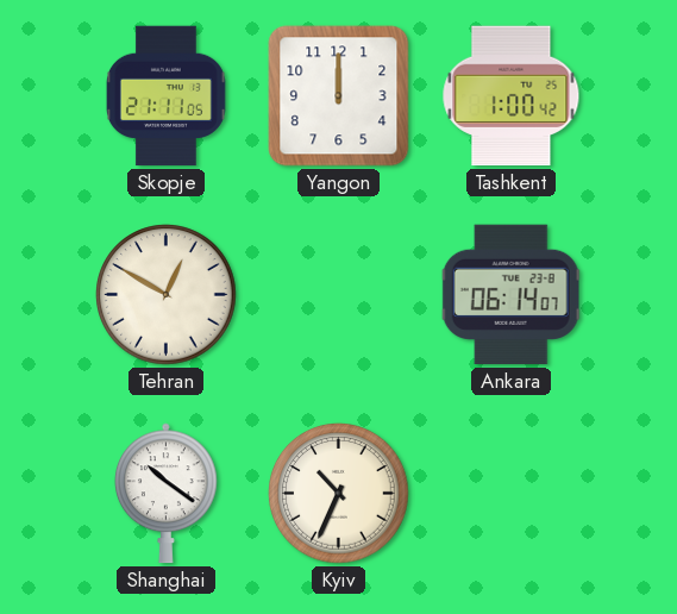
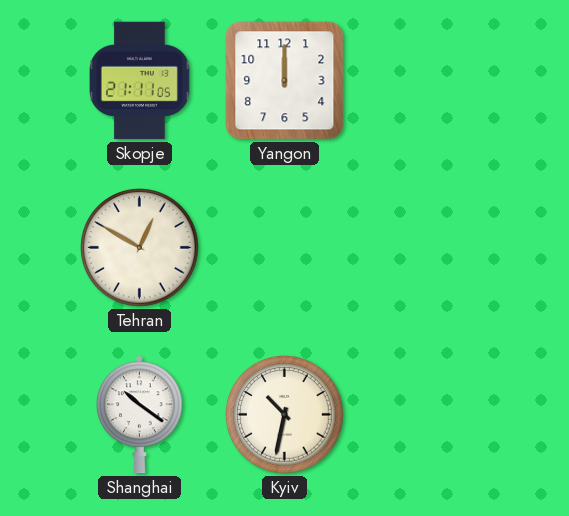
Tashkent: 1:00 -> none (512, 96)
Ankara: 06:14 -> none (512, 295)
Kyiv: 10:34 -> 10:32 (285, 415)
